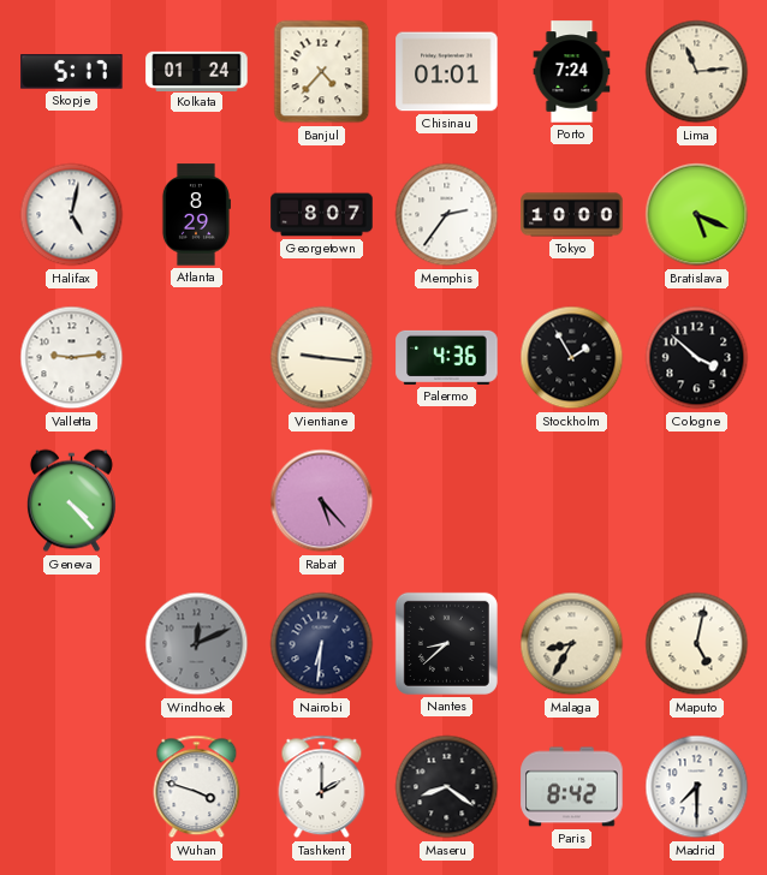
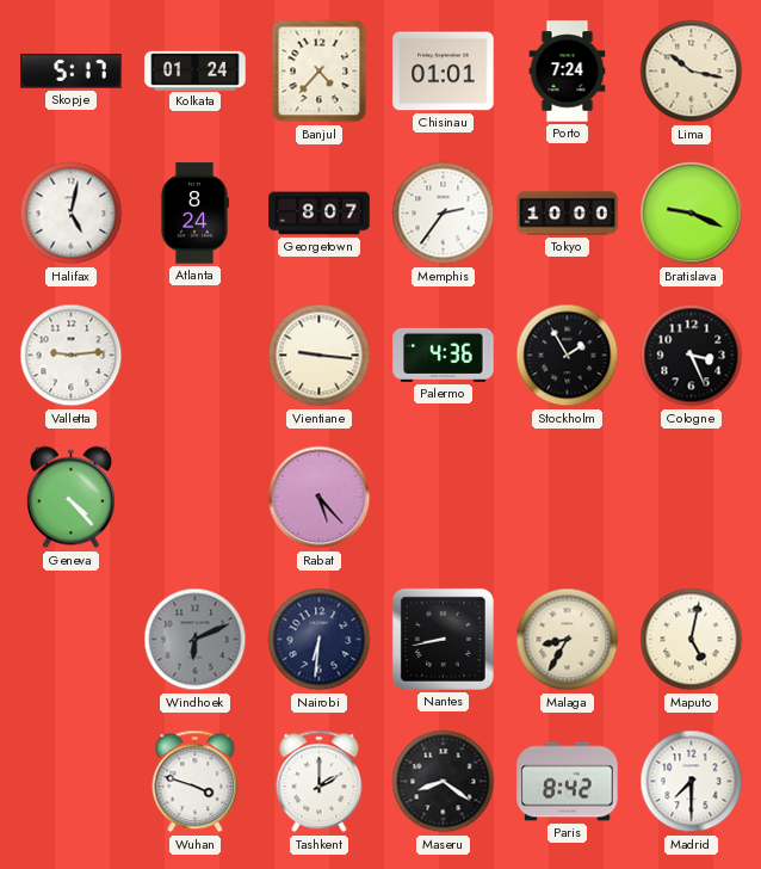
Lima: 11:14 -> 10:17 (692, 72)
Atlanta: 8:29 -> 8:24 (194, 214)
Bratislava: 5:19 -> 9:19 (692, 214)
Cologne: 3:52 -> 3:26 (692, 356)
Windhoek: 12:11 -> 6:11 (196, 640)
Nantes: 8:38 -> 8:43 (443, 639)
